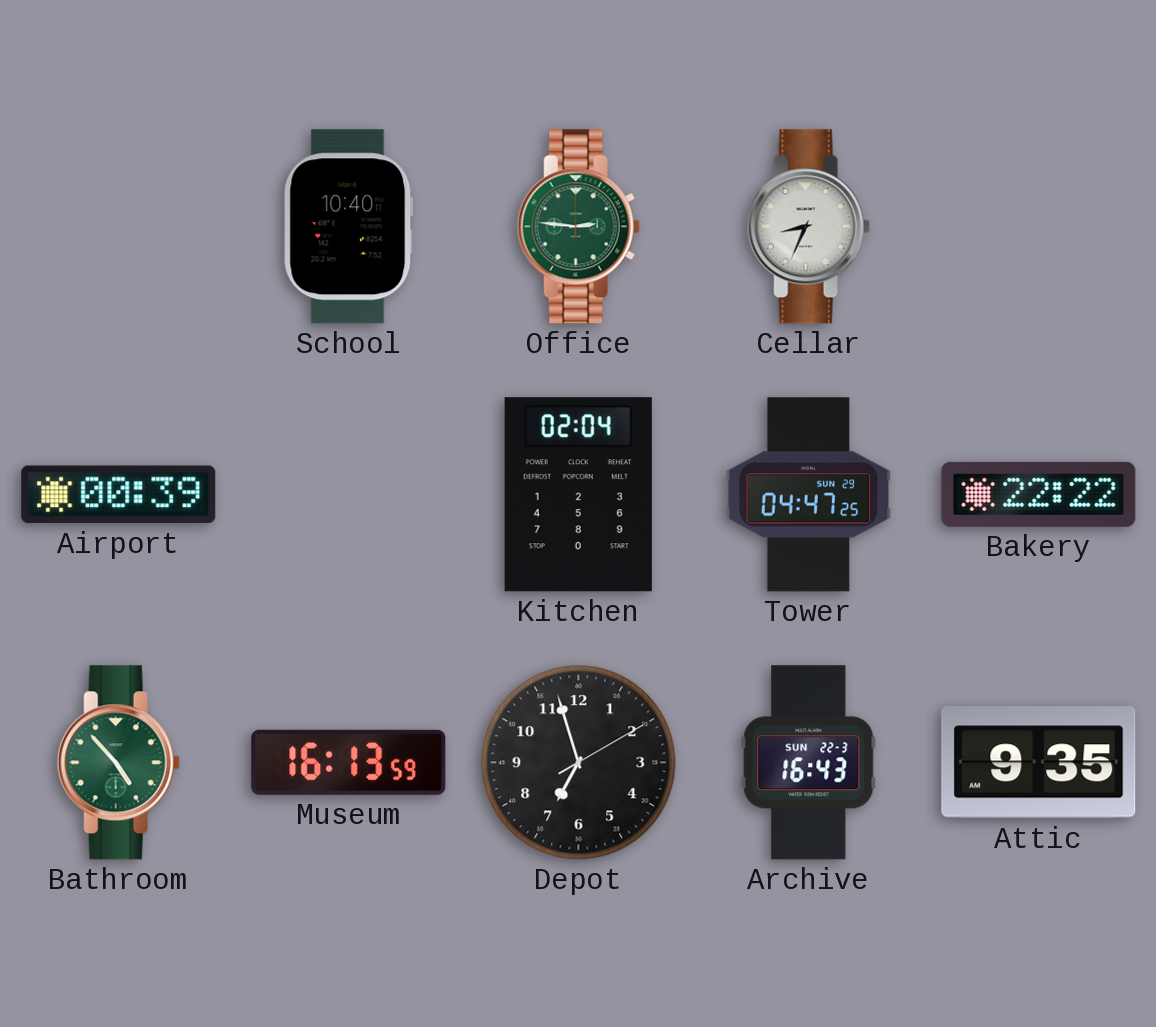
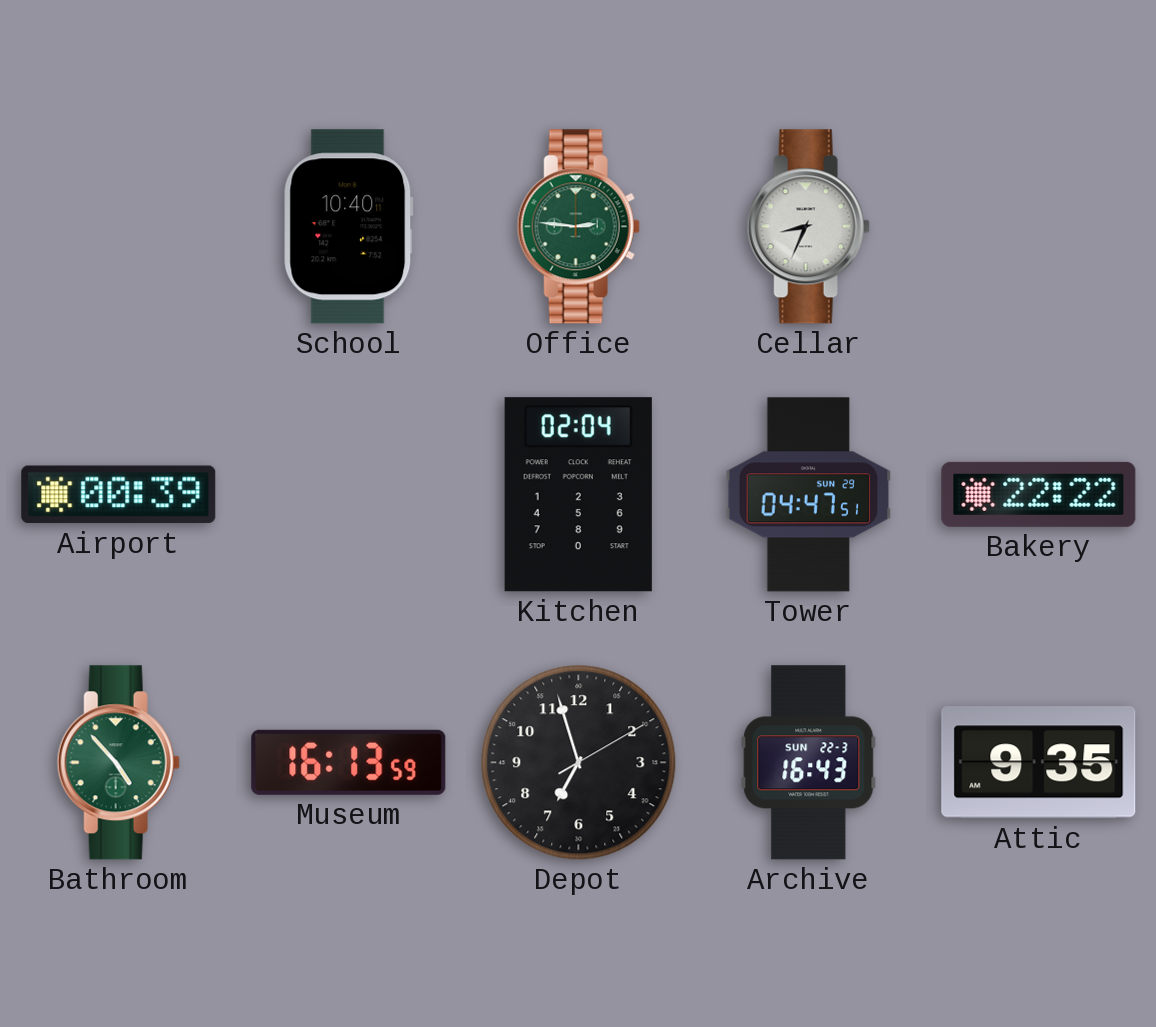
Tower: 04:47:25 -> 04:47:51 (809, 495)
